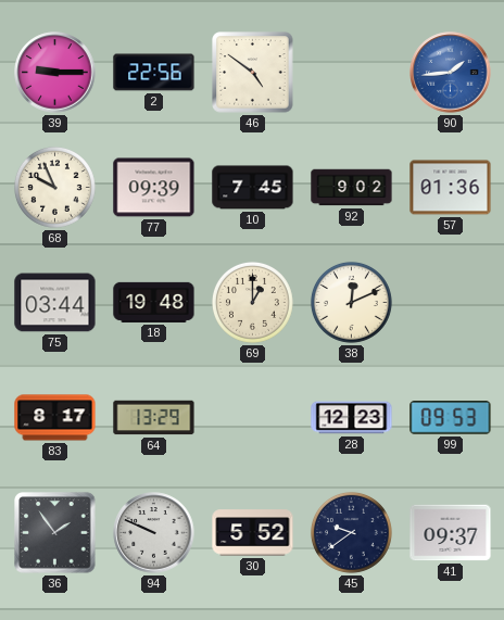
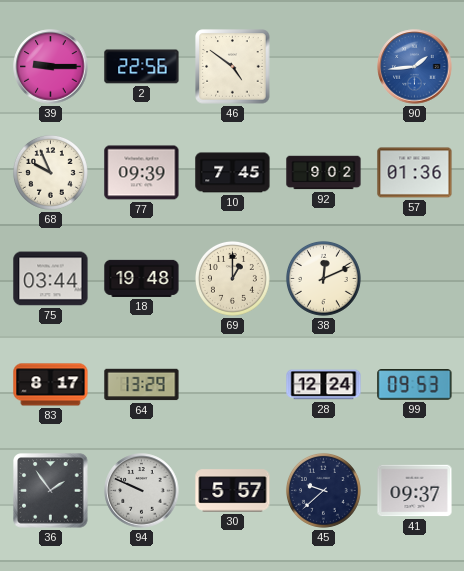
28: 12:23 -> 12:24 (324, 385)
30: 5:52 -> 5:57 (233, 491)
45: 9:39 -> 9:38 (323, 490)
